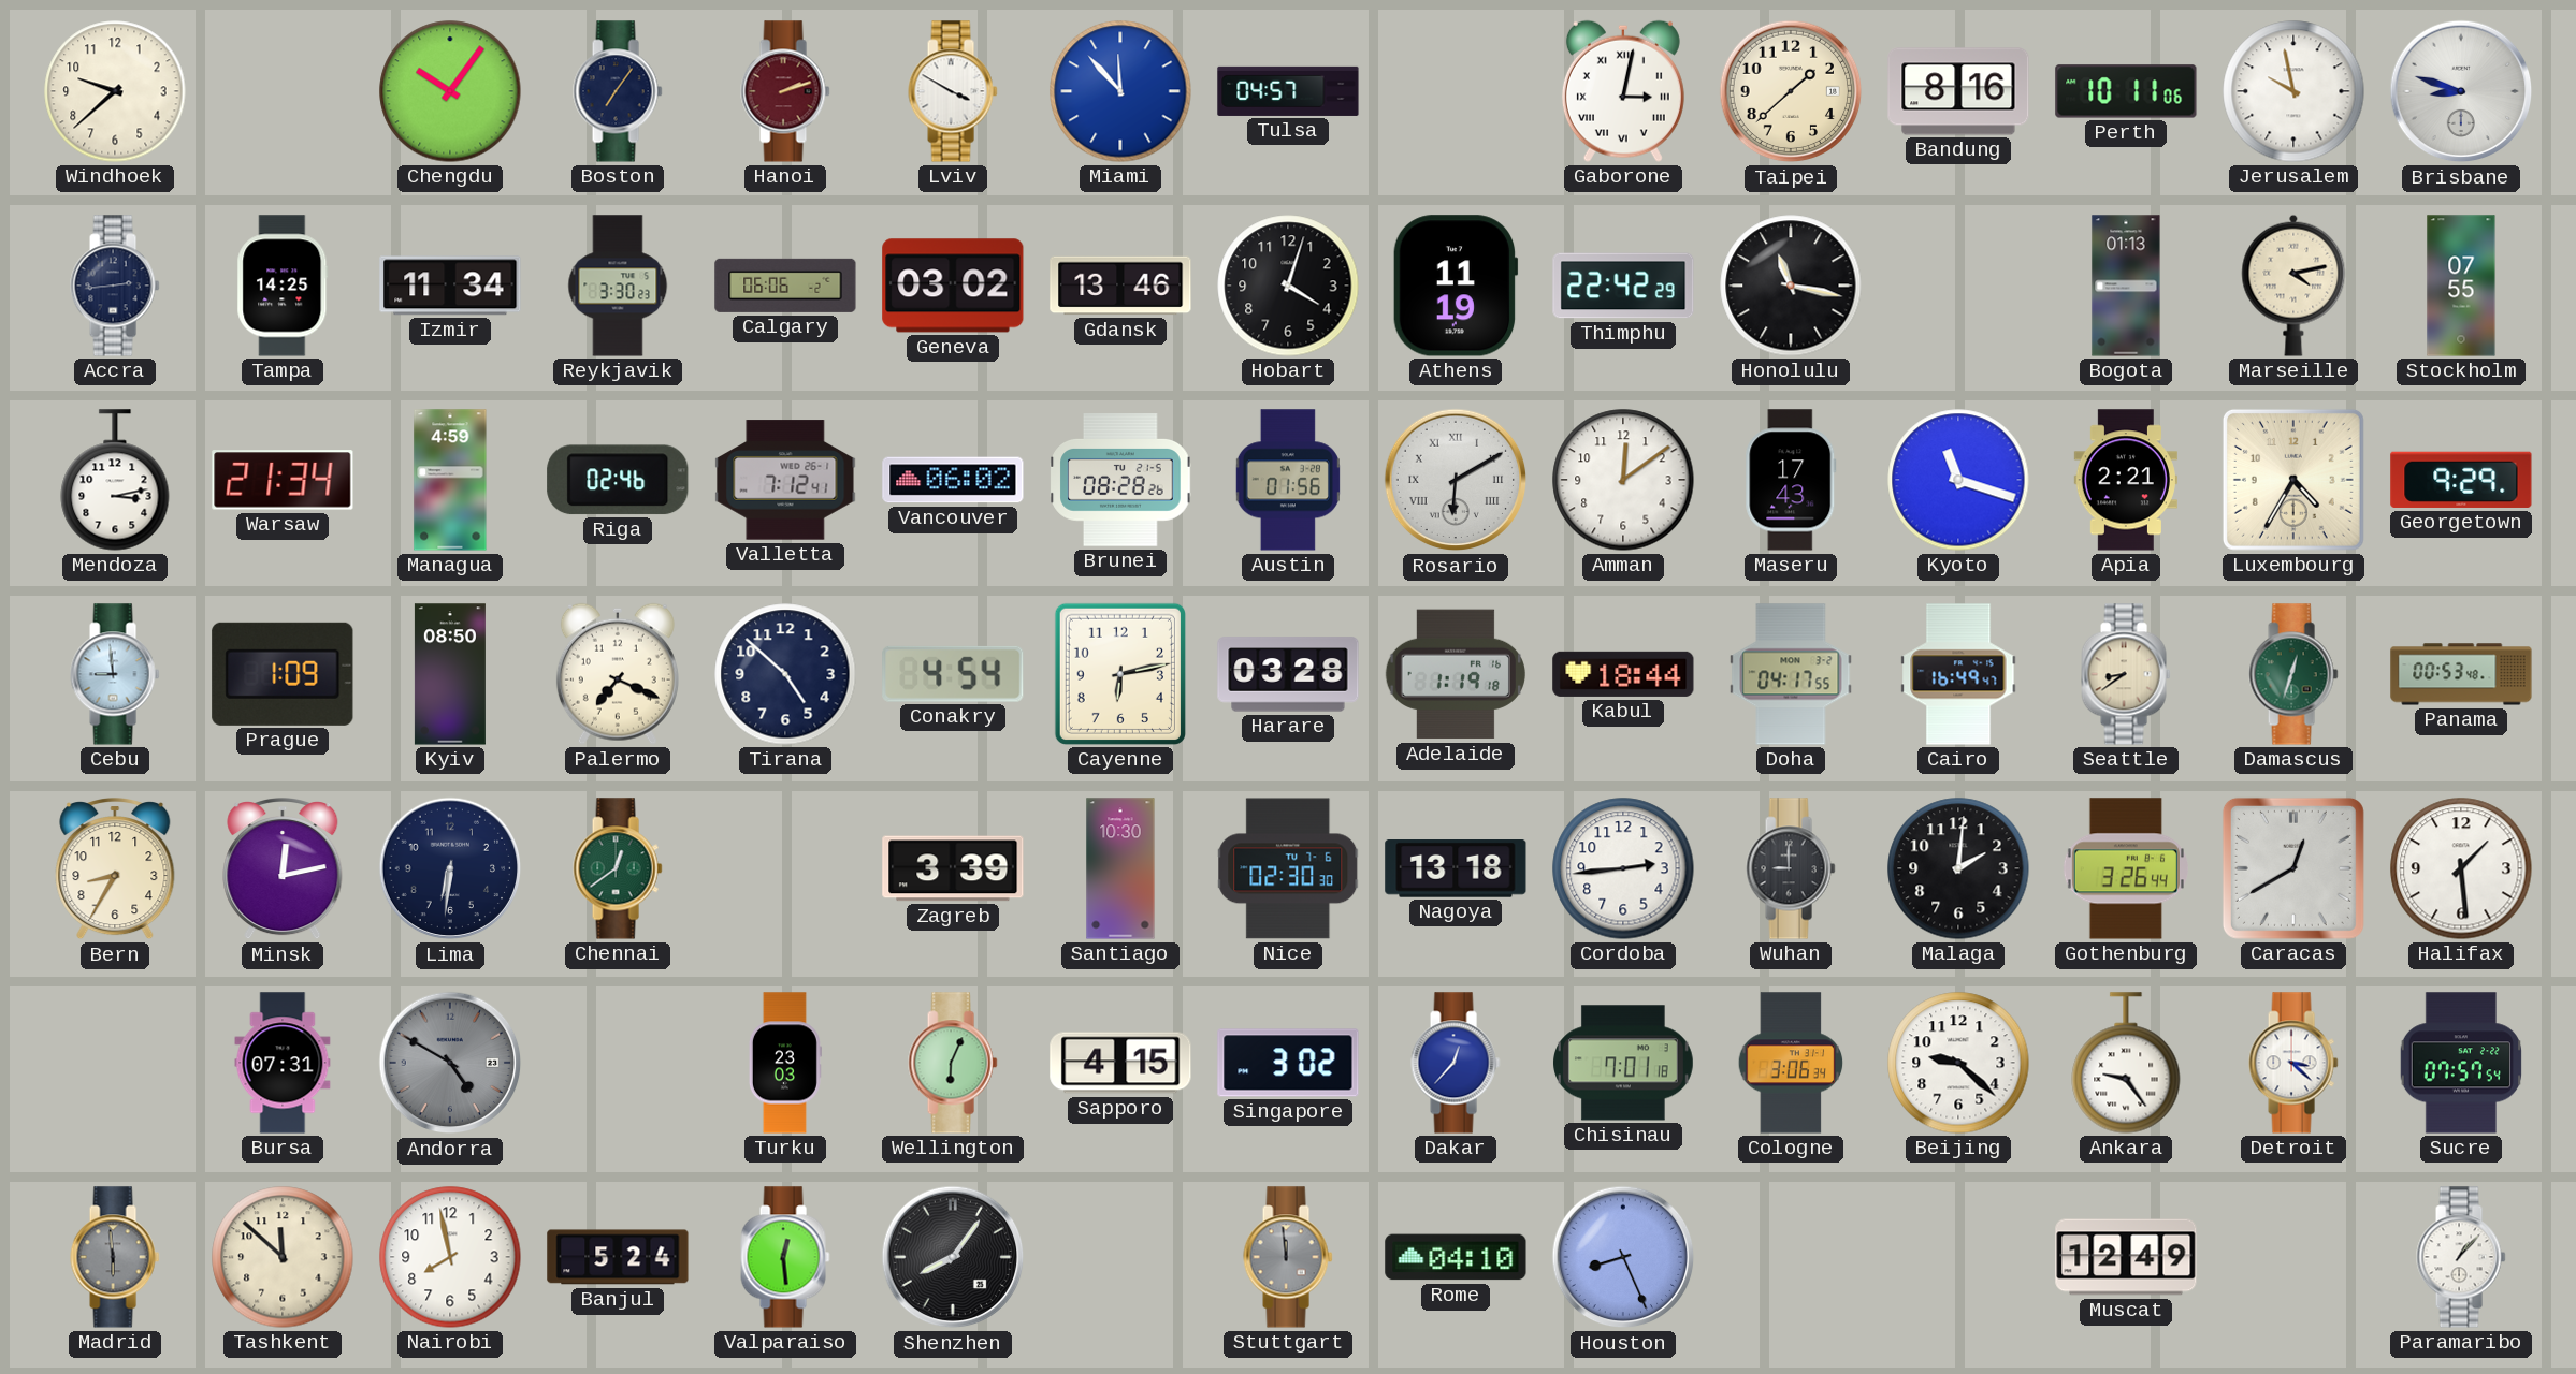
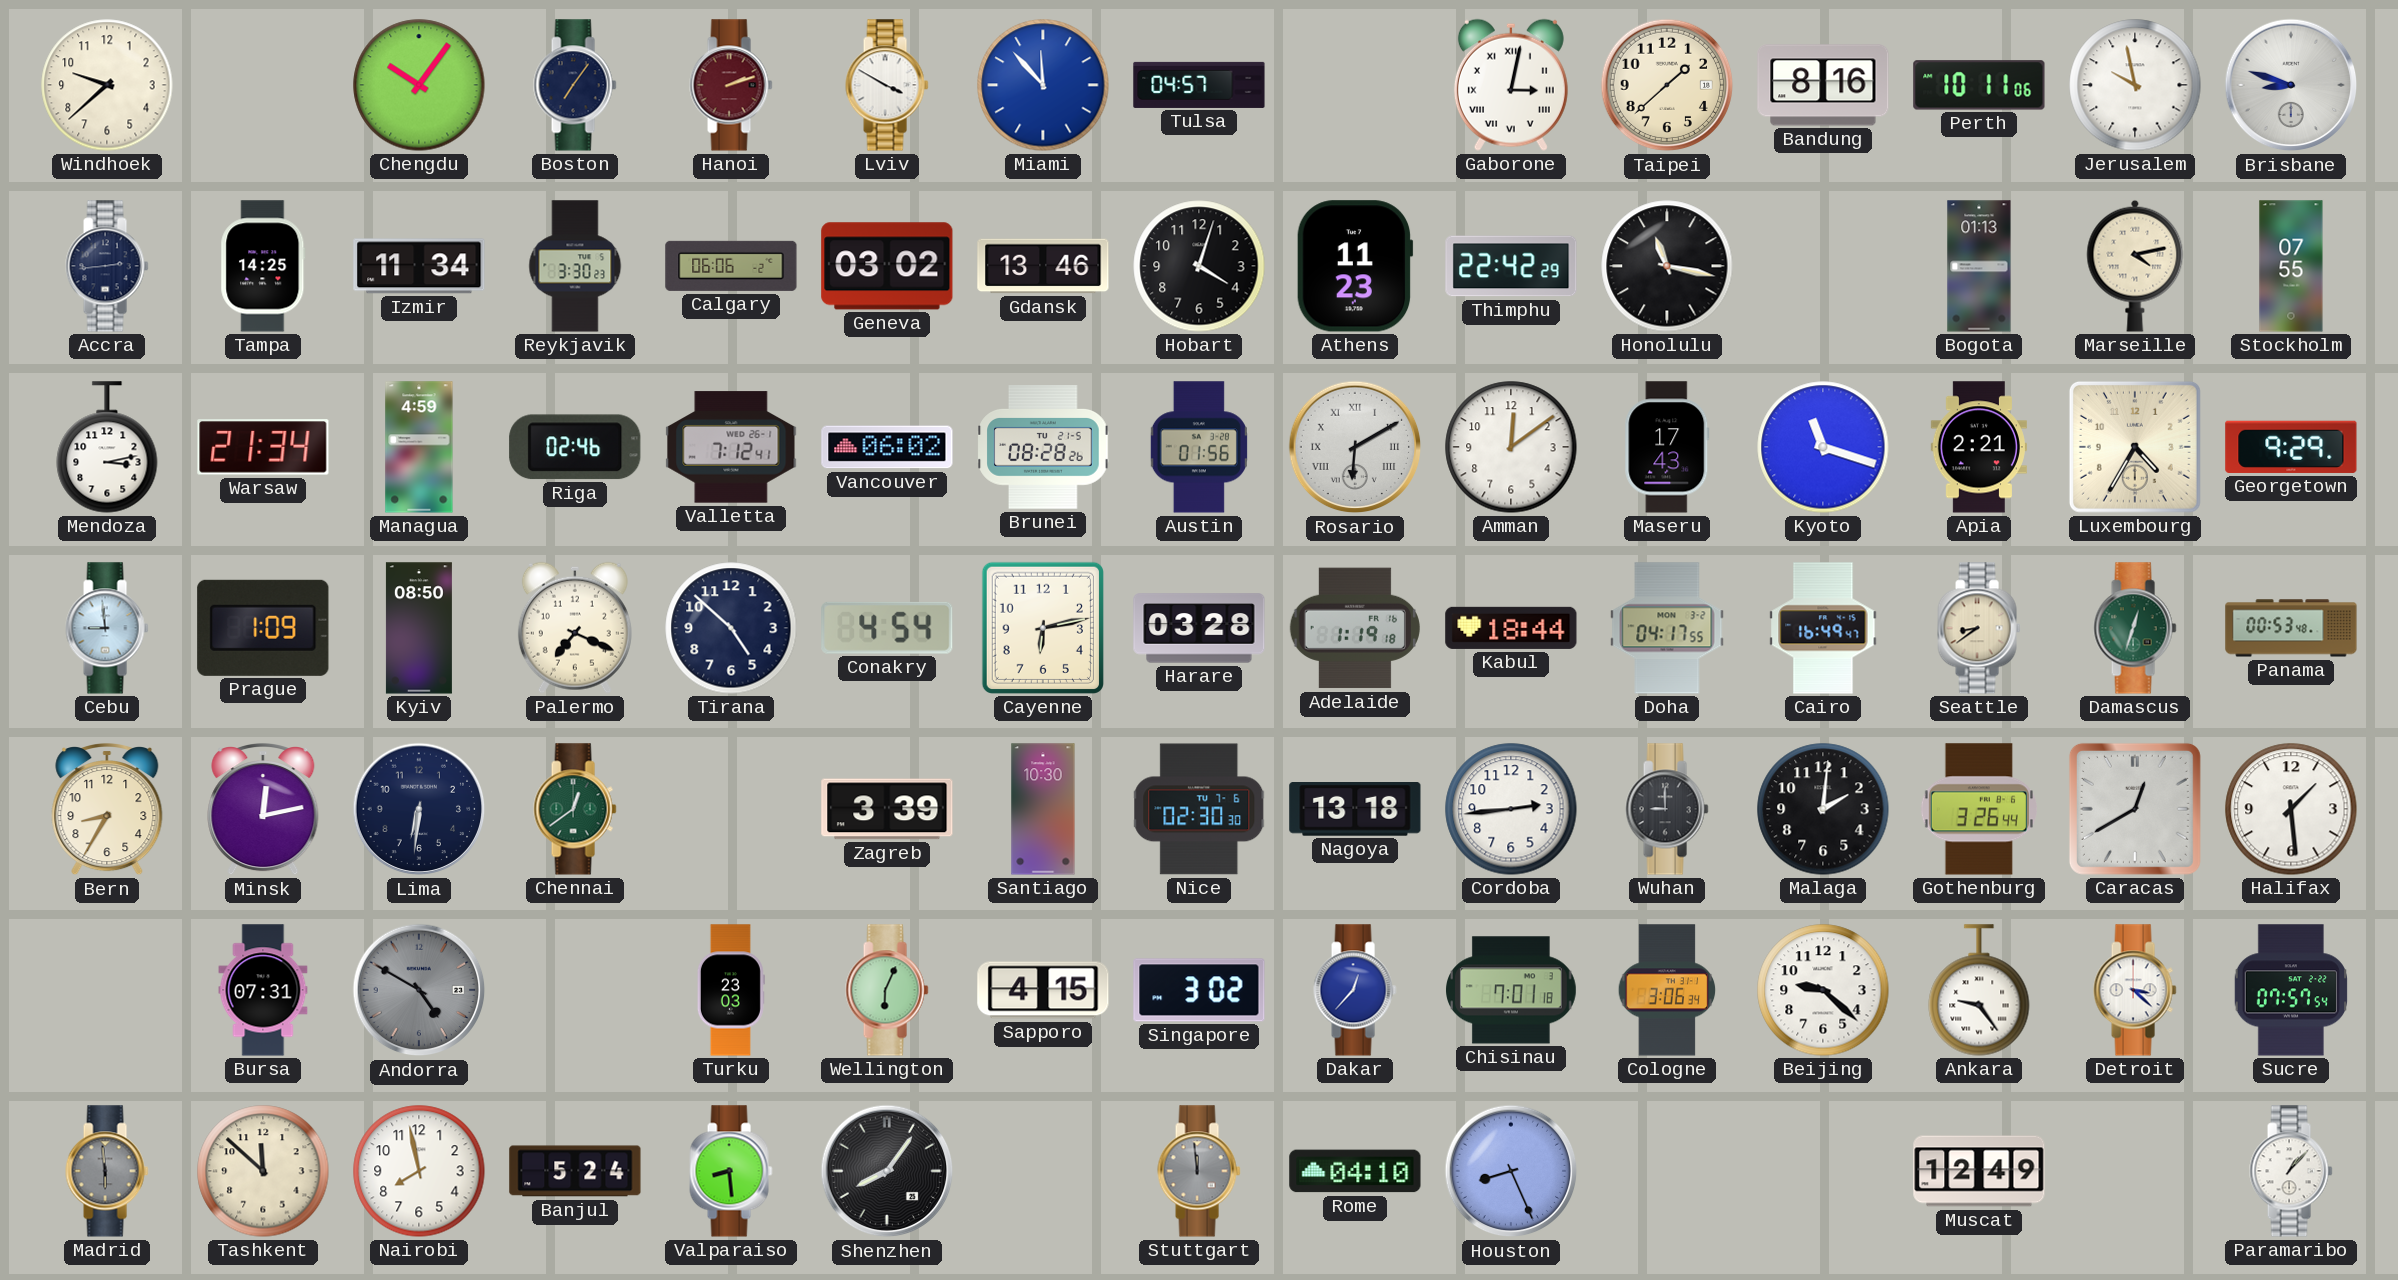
Athens: 11:19 -> 11:23 (1355, 266)
Valparaiso: 12:29 -> 8:29 (731, 1171)
